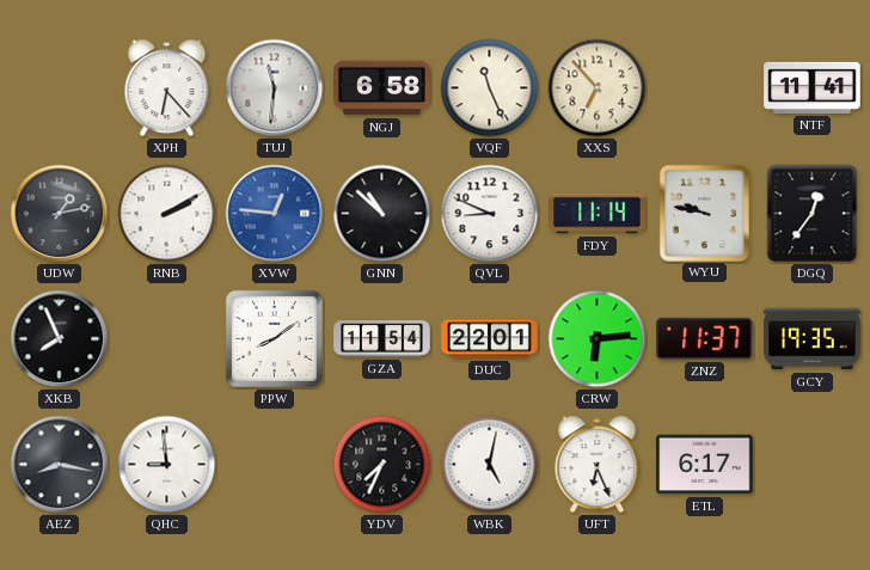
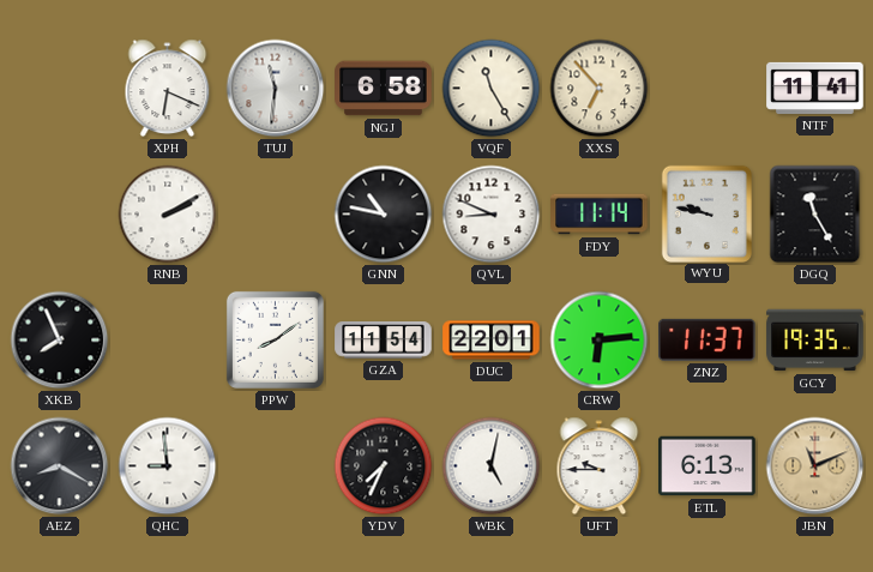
XPH: 6:23 -> 6:19 (168, 89)
VQF: 11:26 -> 11:25 (492, 89)
UDW: 1:13 -> none (60, 214)
XVW: 12:46 -> none (275, 214)
GNN: 10:52 -> 10:47 (384, 215)
DGQ: 12:36 -> 11:25 (815, 215)
AEZ: 8:17 -> 8:20 (60, 466)
UFT: 6:26 -> 9:45 (600, 466)
ETL: 6:17 -> 6:13 (708, 466)
JBN: none -> 11:11 (815, 466)
